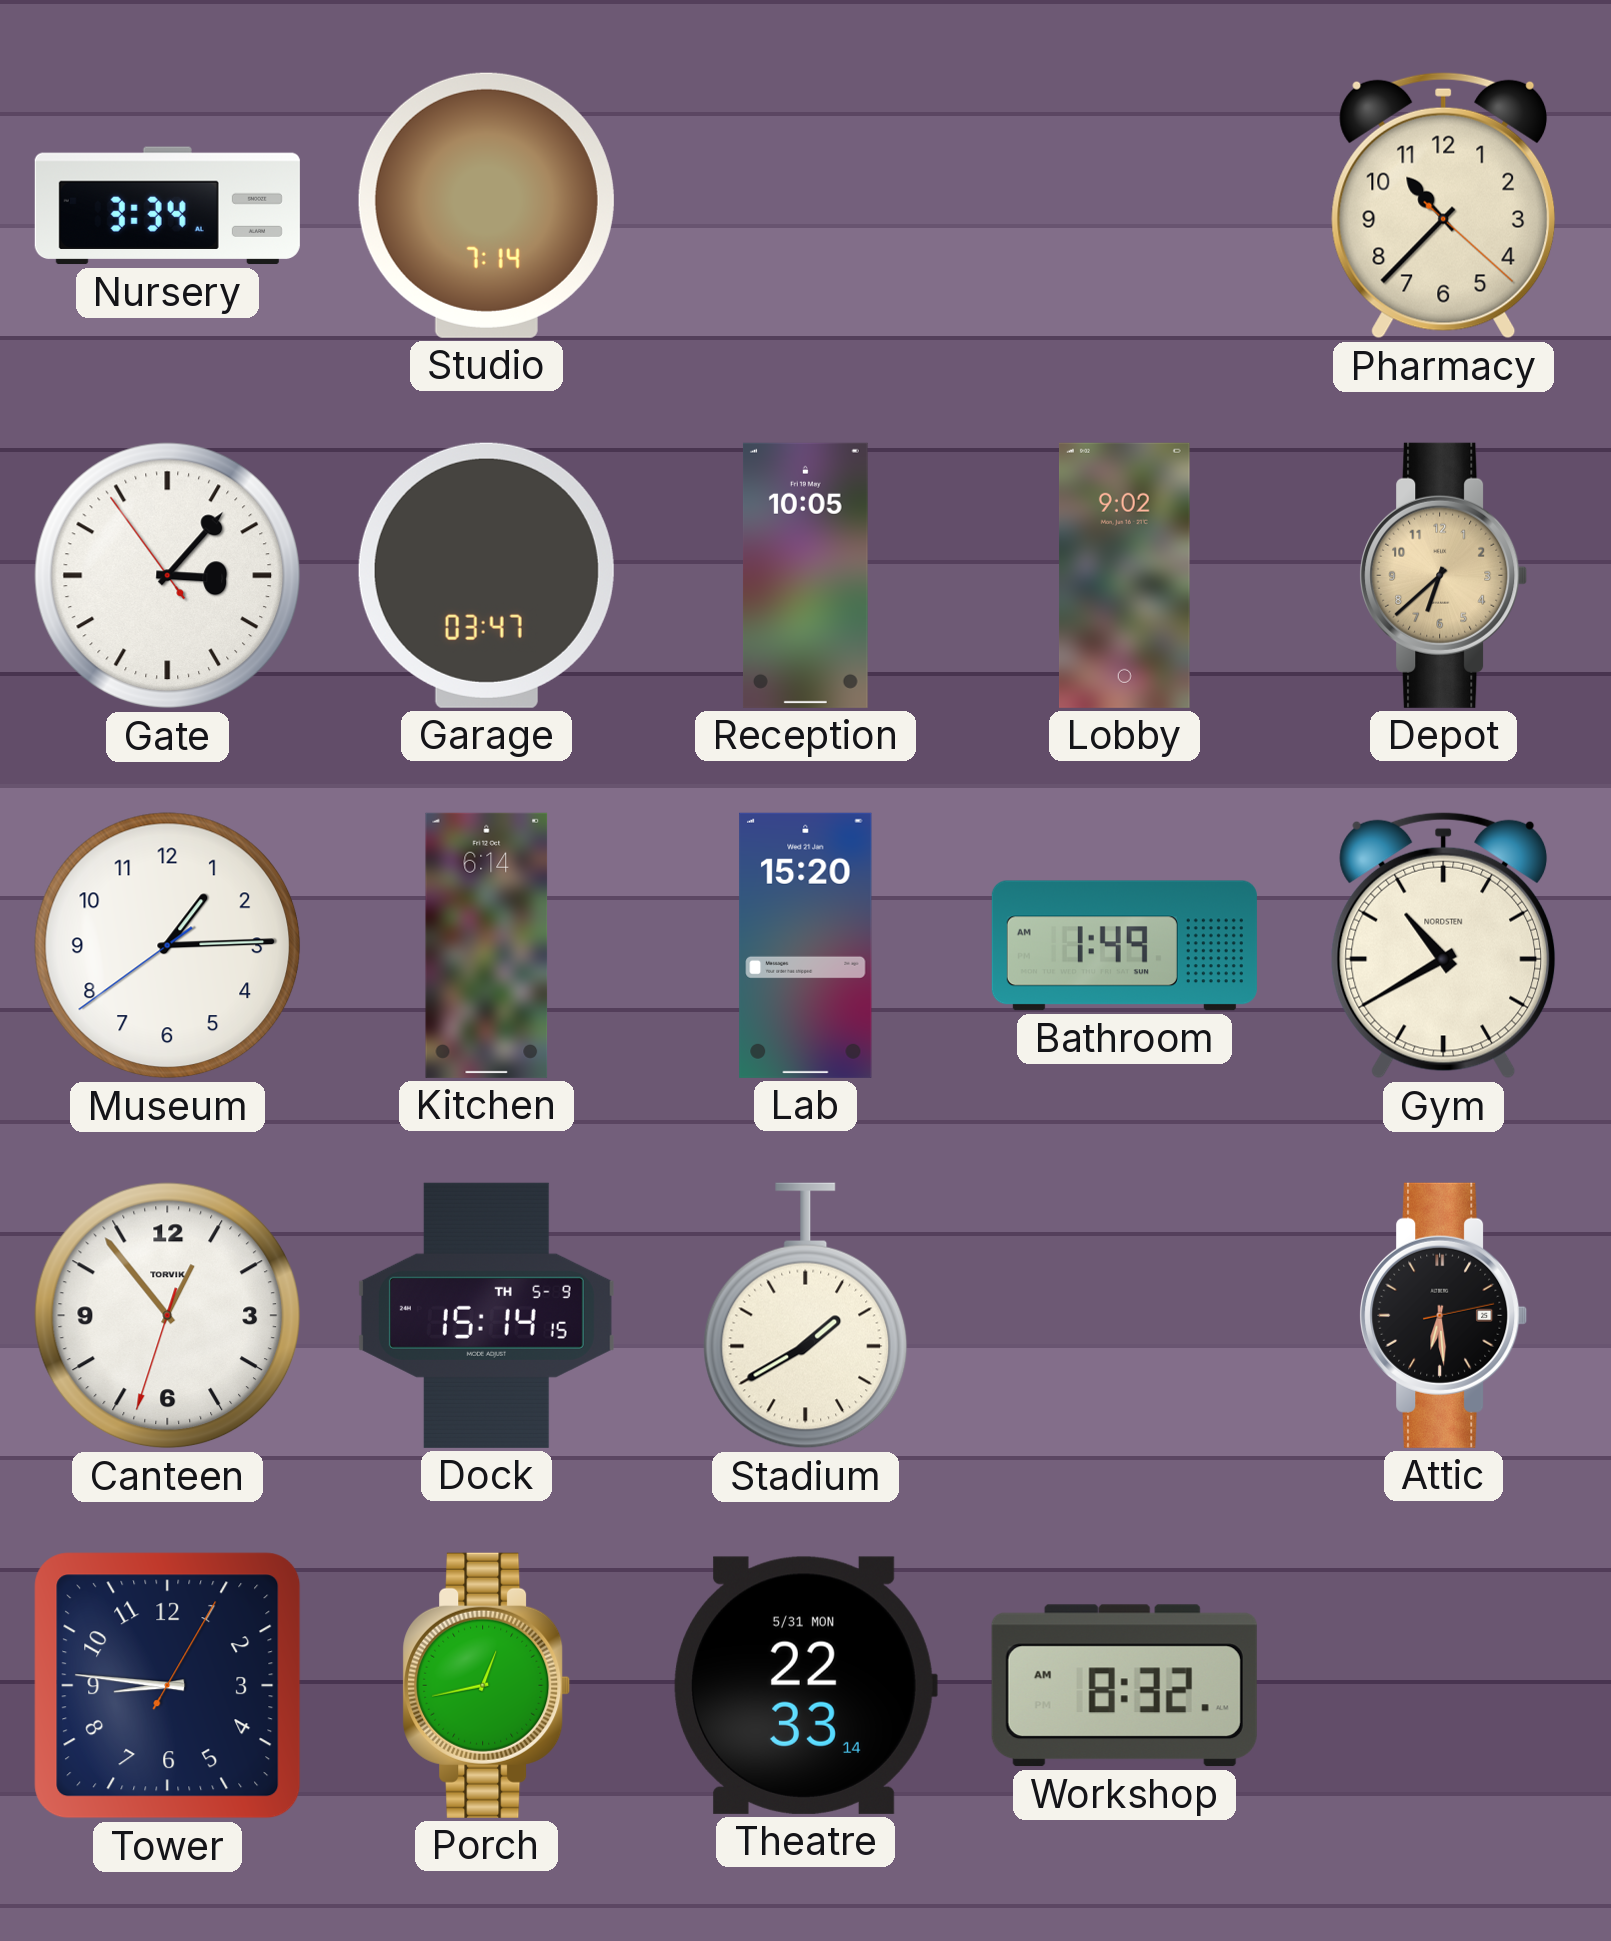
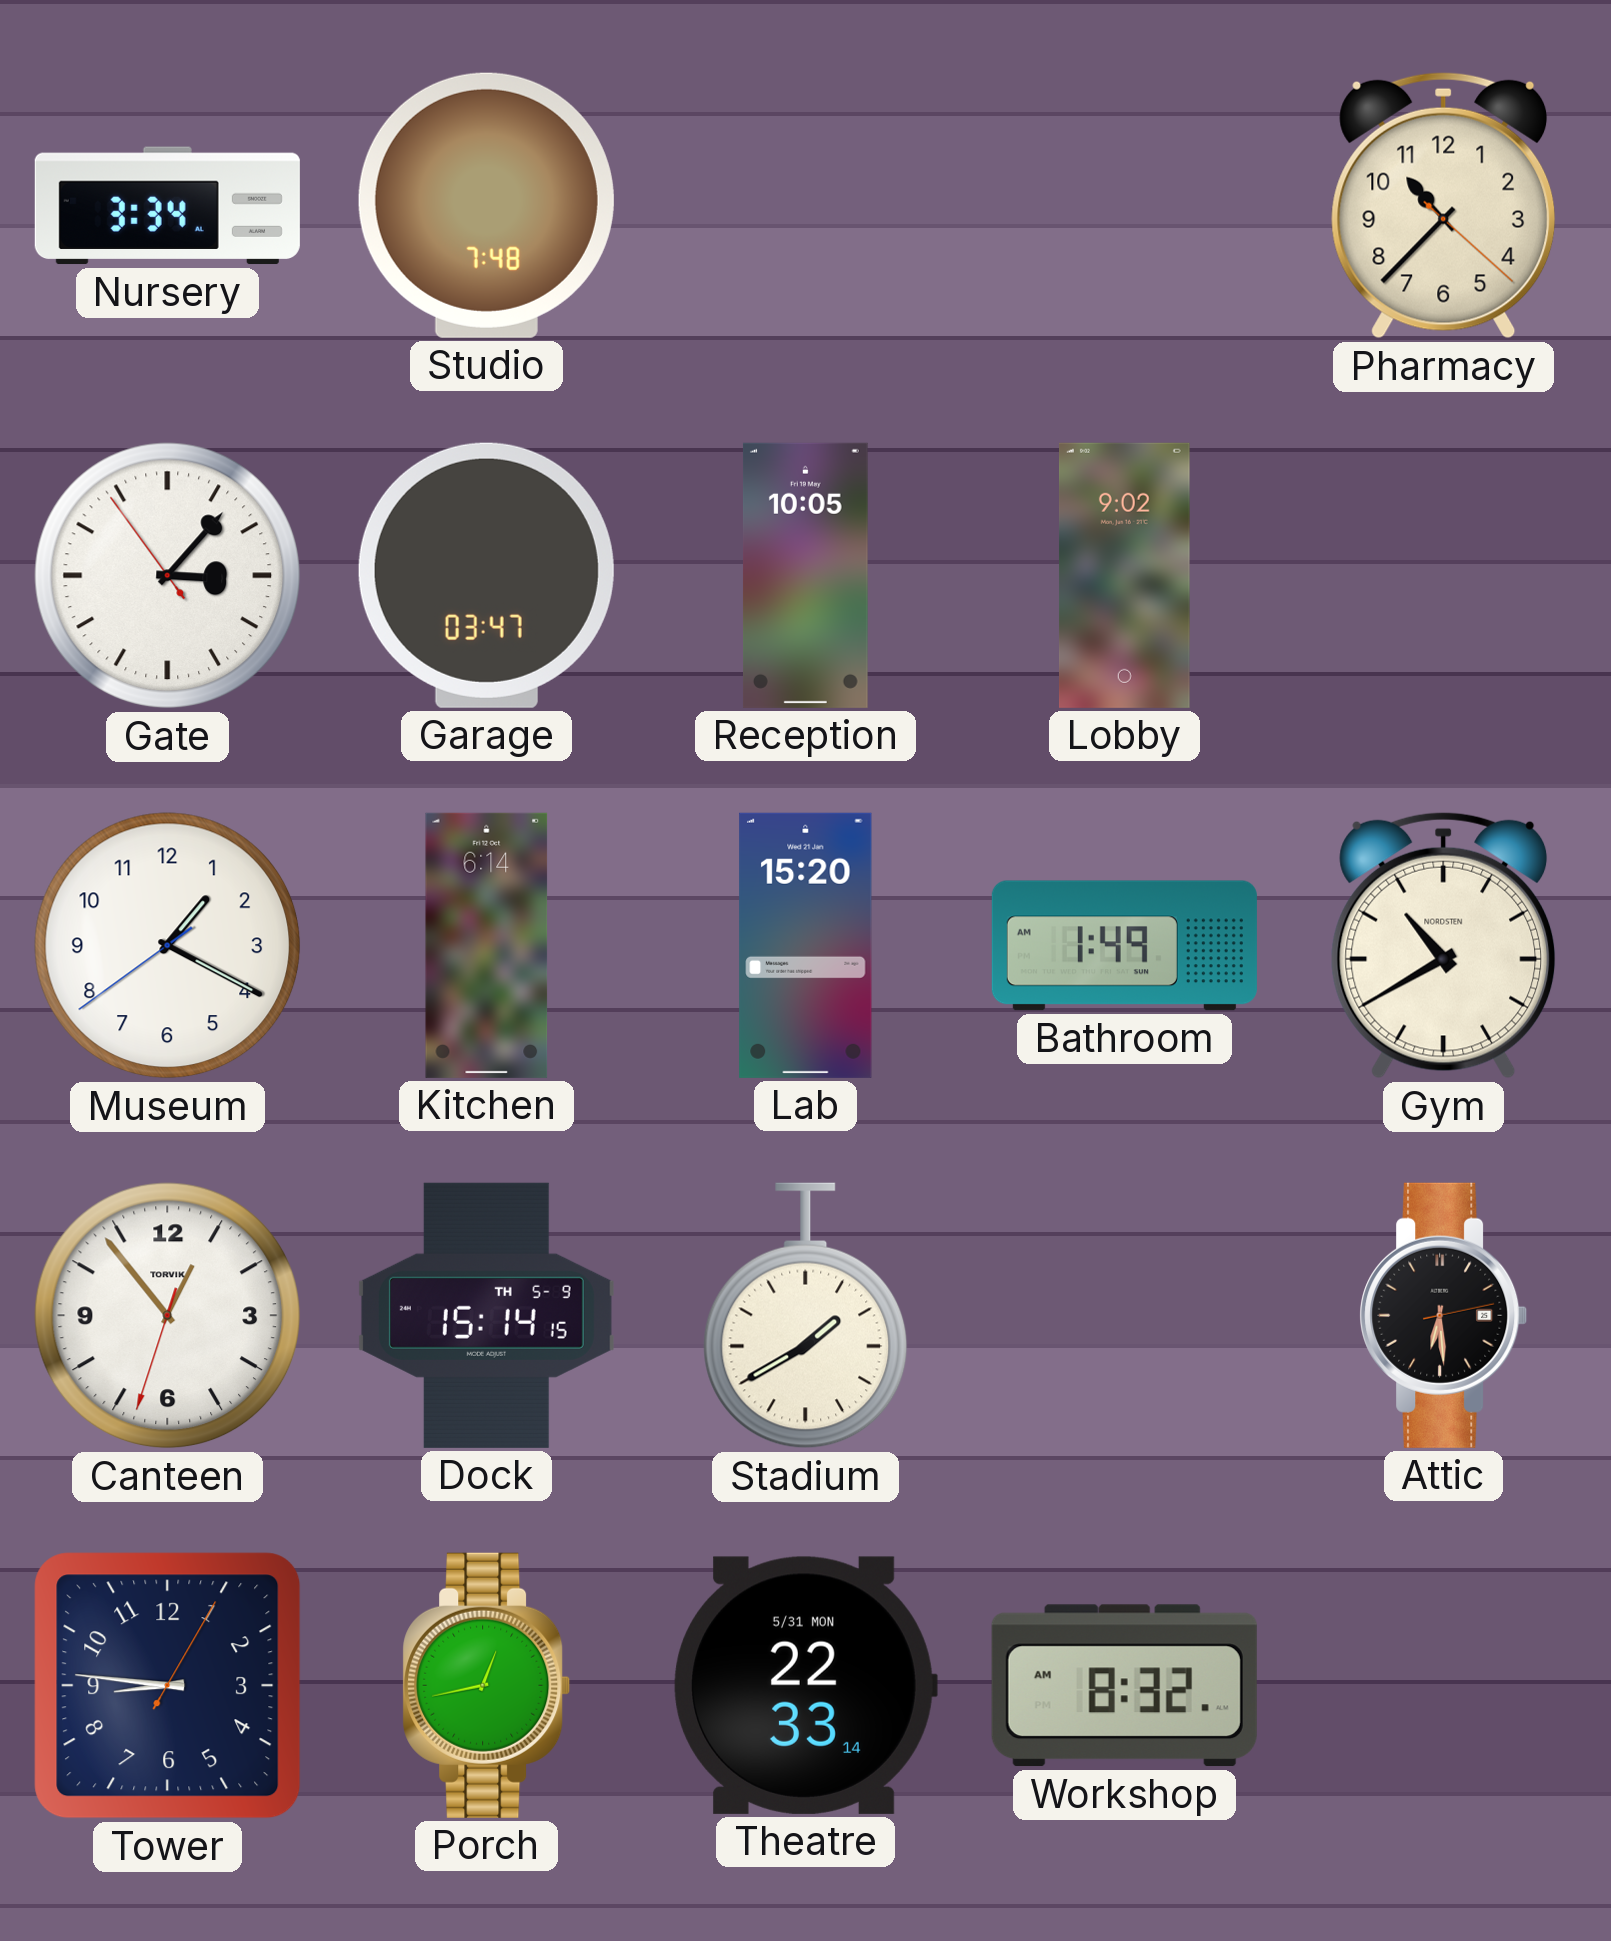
Studio: 7:14 -> 7:48 (486, 205)
Depot: 6:38 -> none (1444, 575)
Museum: 1:14 -> 1:19 (168, 946)
